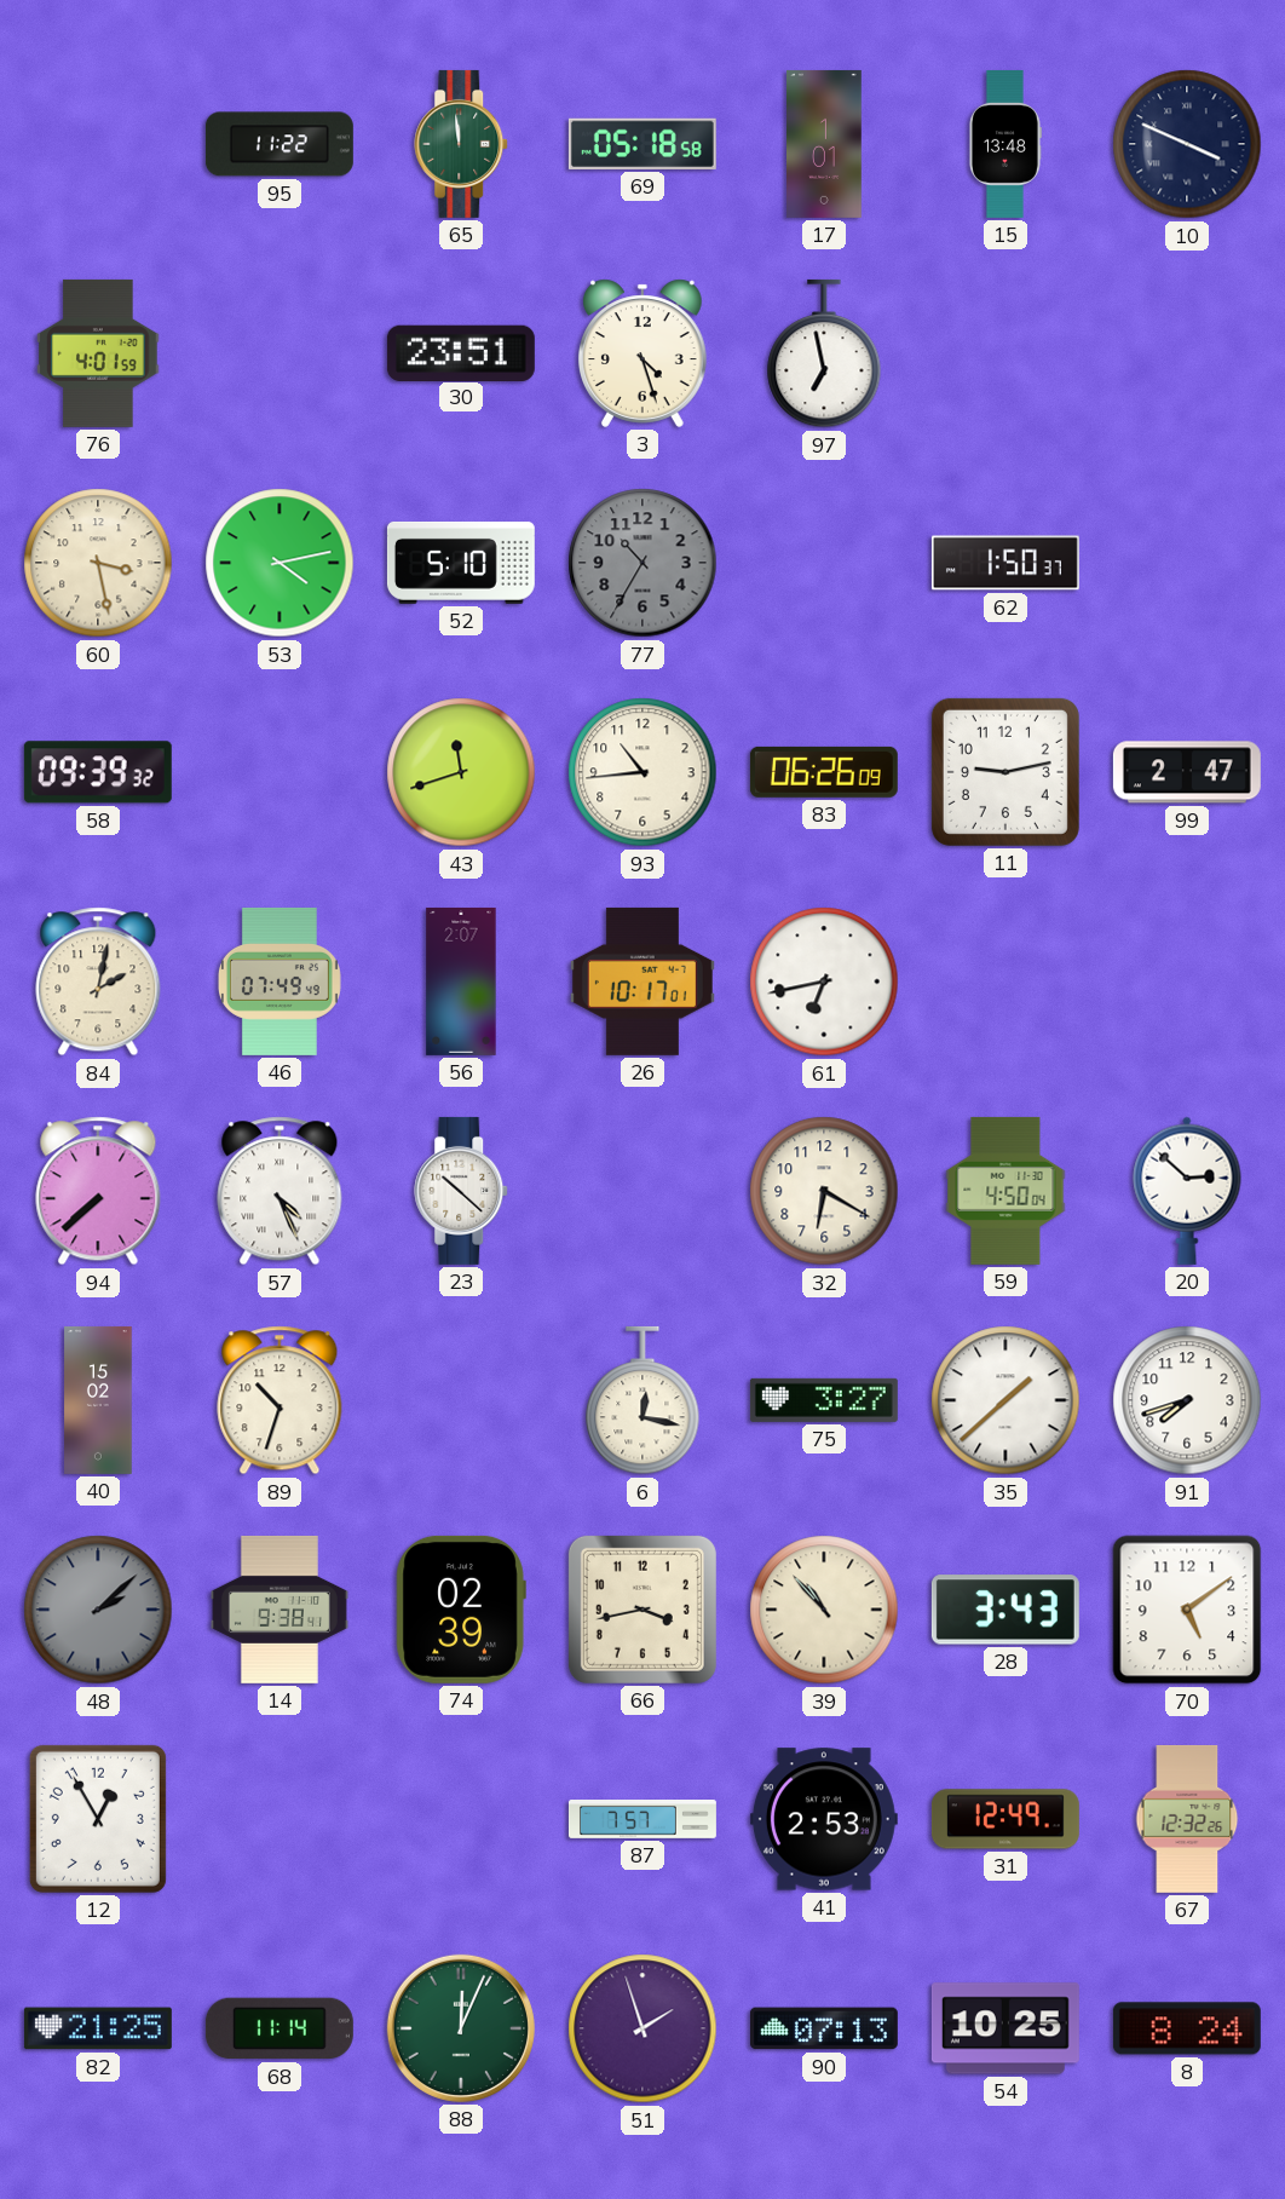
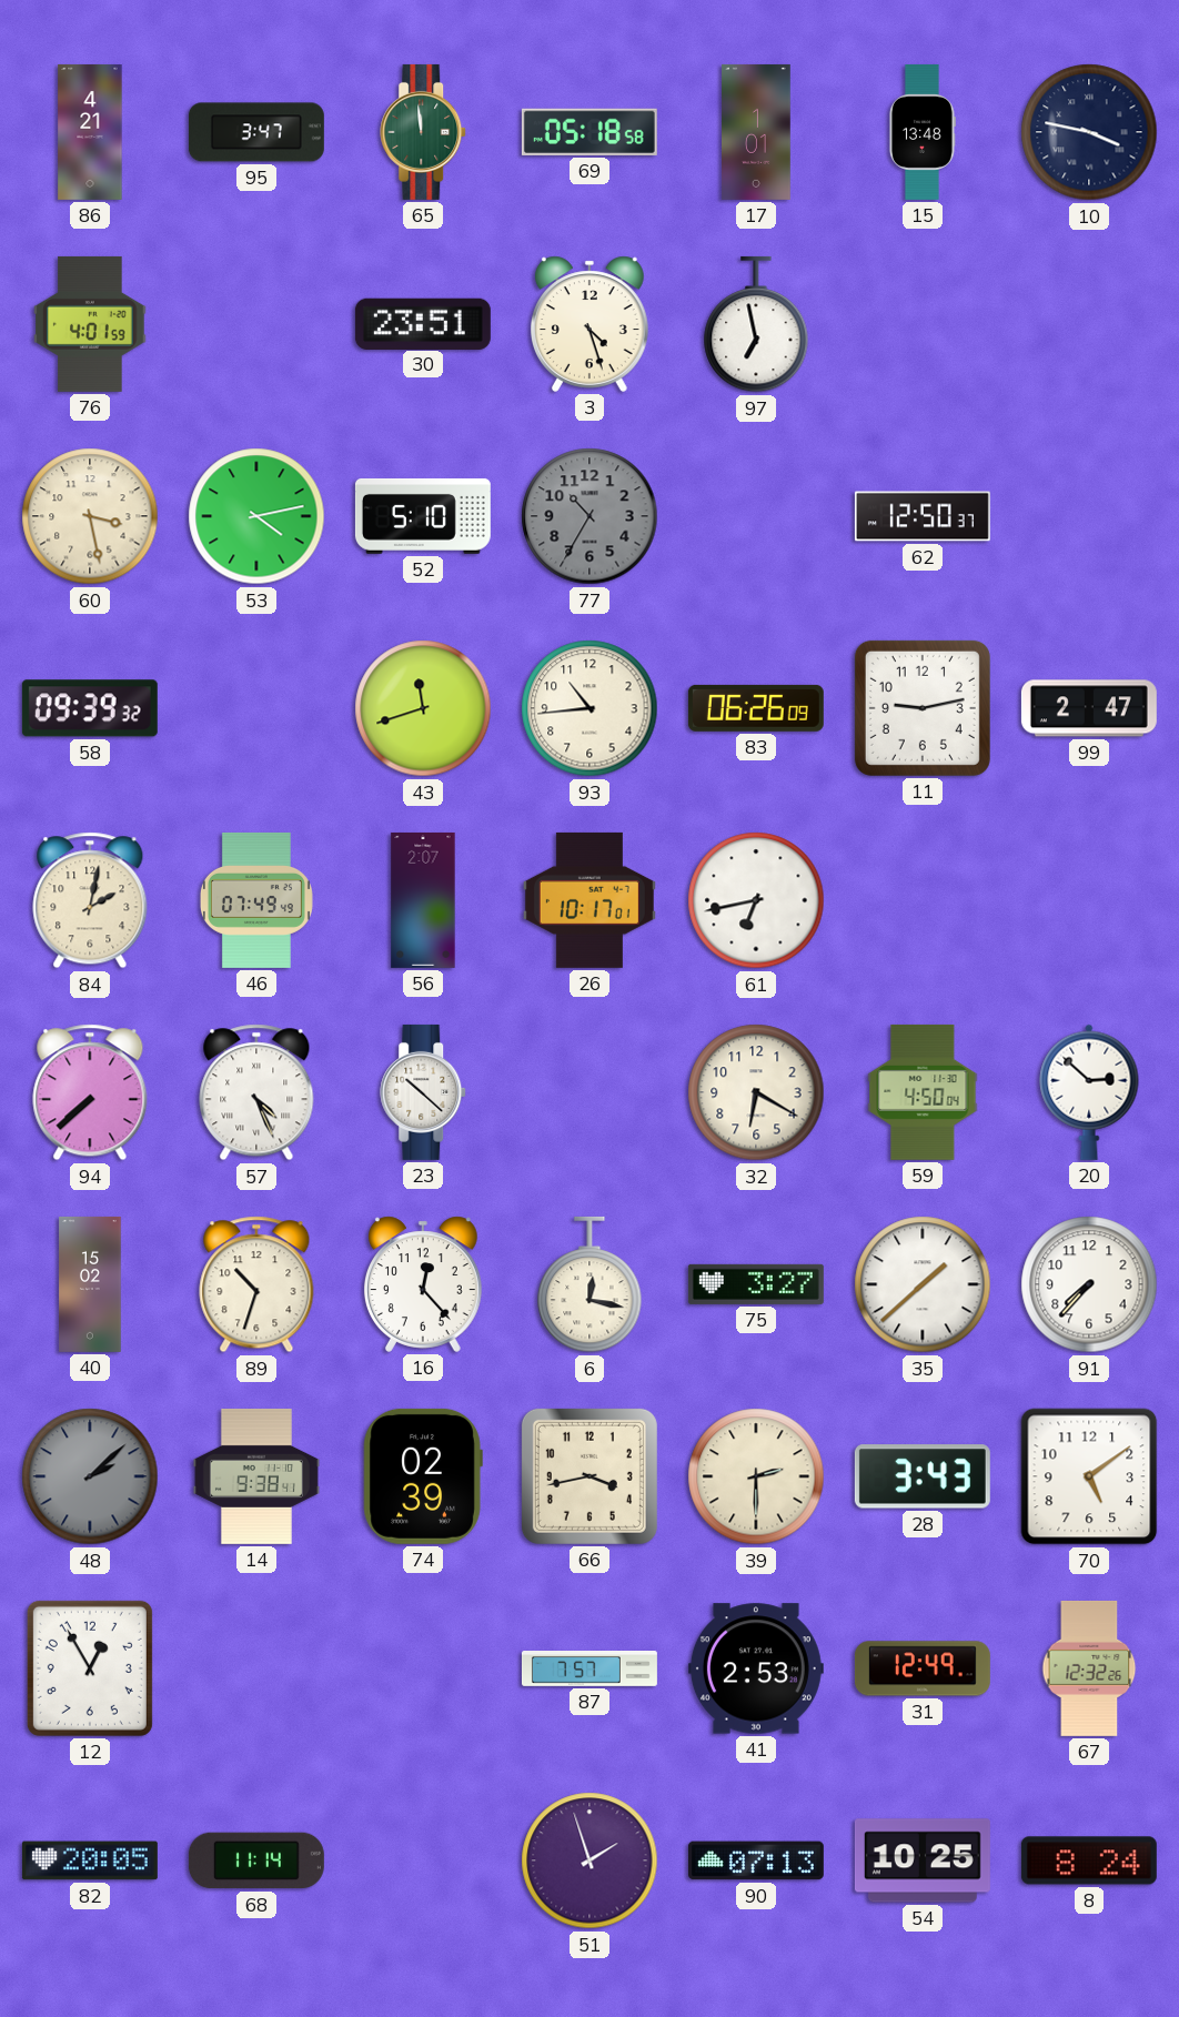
86: none -> 4:21 (90, 132)
95: 11:22 -> 3:47 (256, 132)
10: 3:49 -> 3:47 (1089, 132)
62: 1:50 -> 12:50 (923, 516)
16: none -> 12:23 (423, 1284)
91: 7:42 -> 7:37 (1089, 1284)
39: 10:53 -> 2:30 (756, 1476)
82: 21:25 -> 20:05 (90, 1860)
88: 12:04 -> none (461, 2028)
